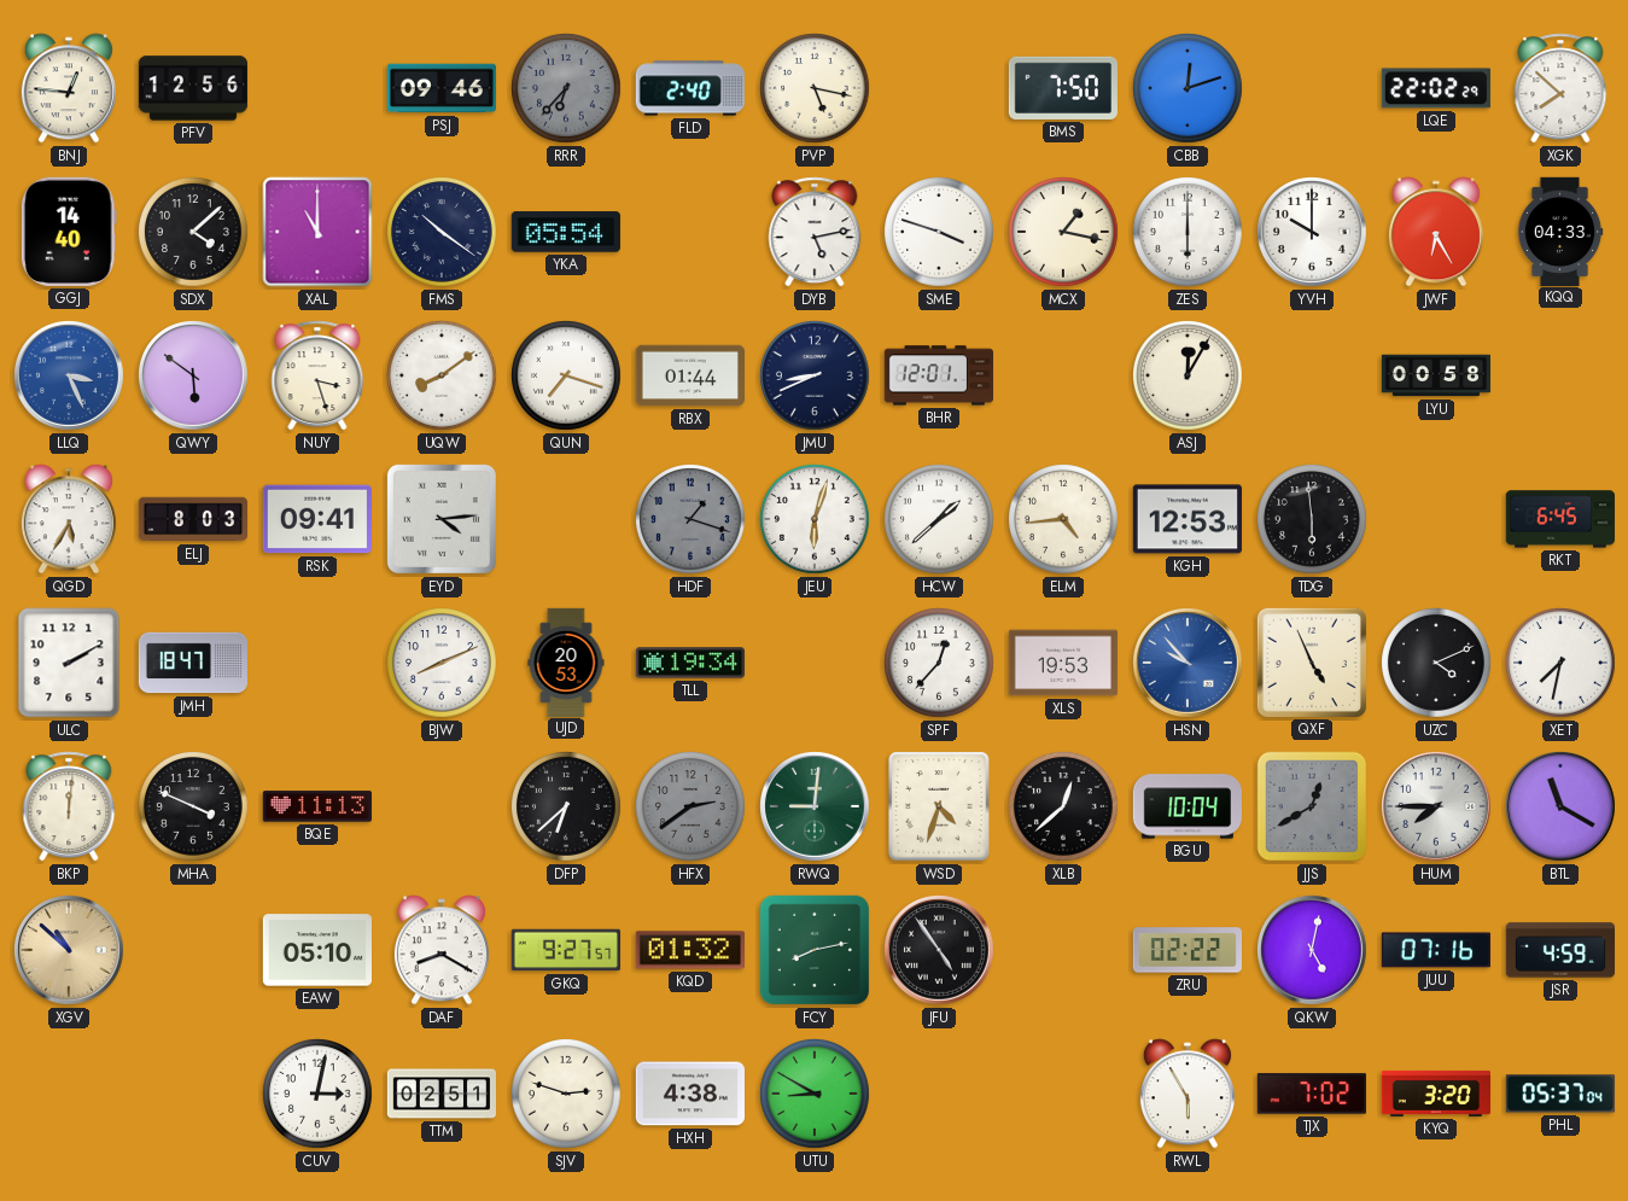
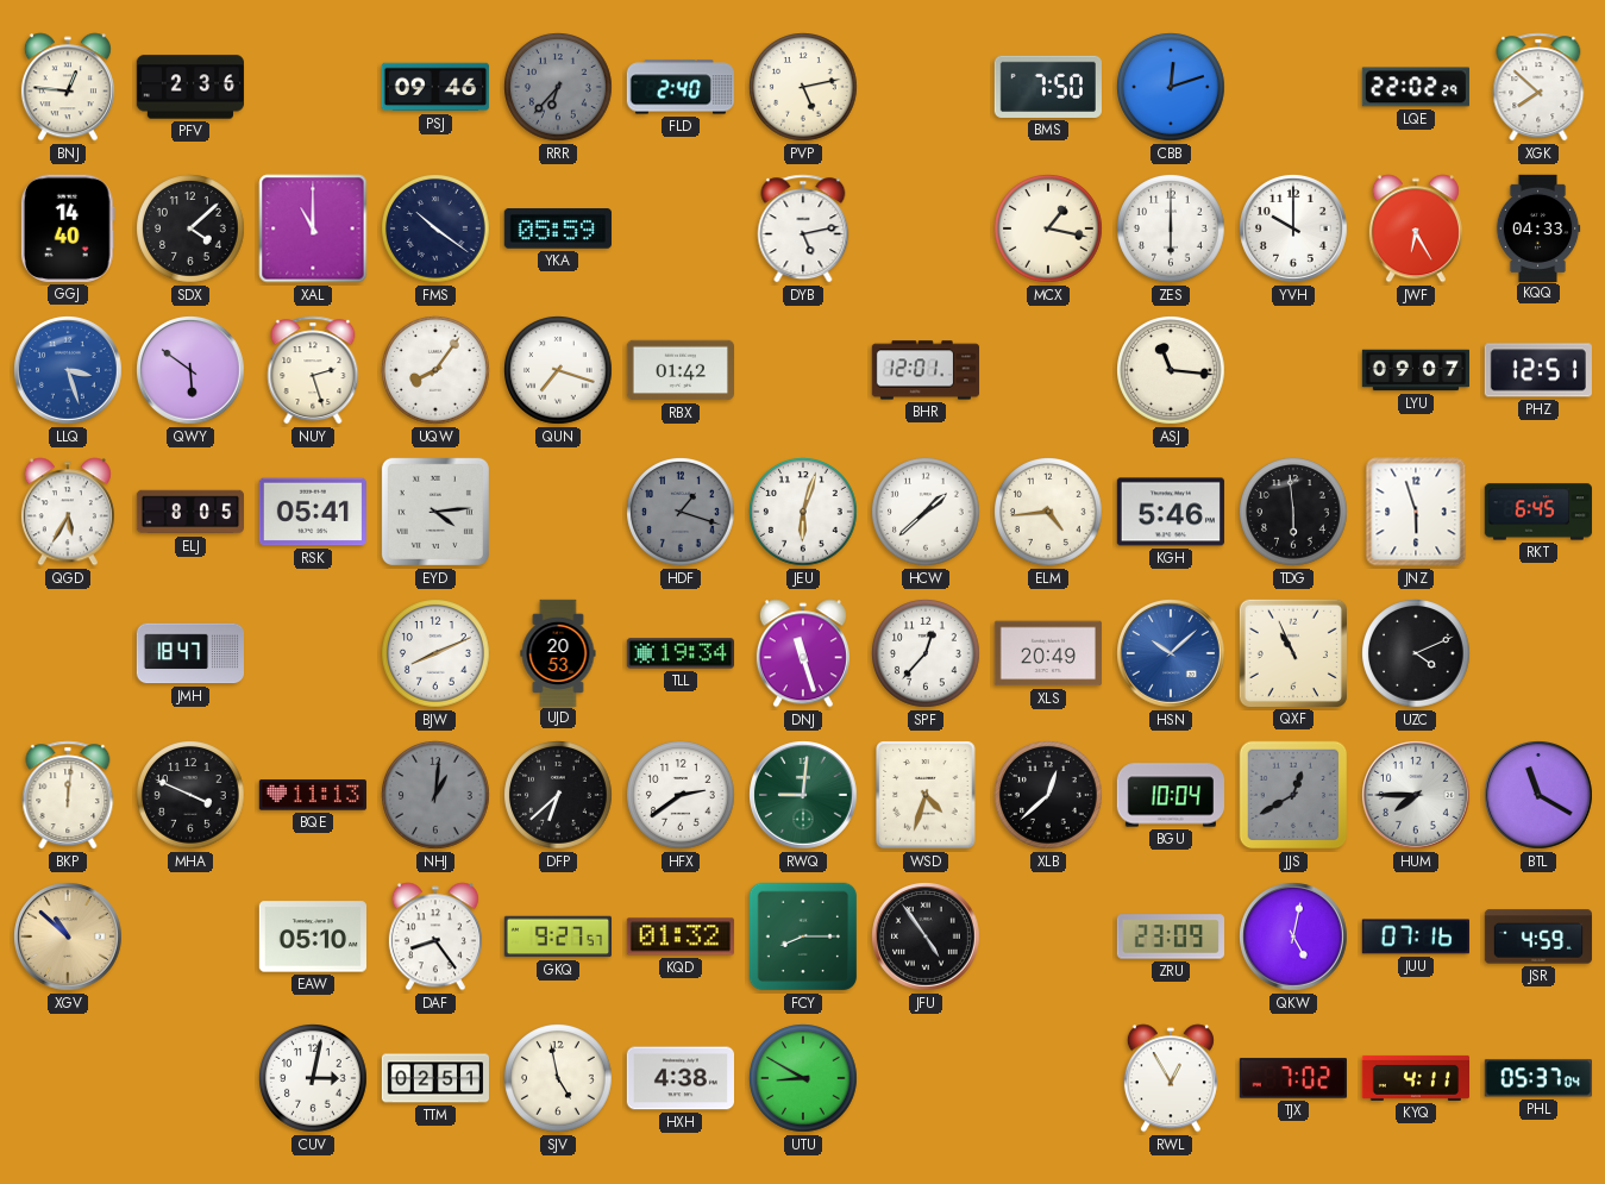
PFV: 12:56 -> 2:36 (189, 87)
PVP: 5:17 -> 5:13 (804, 88)
YKA: 05:54 -> 05:59 (558, 228)
SME: 3:48 -> none (940, 233)
LLQ: 3:26 -> 3:27 (69, 371)
NUY: 3:27 -> 2:27 (313, 370)
UQW: 8:09 -> 8:06 (437, 371)
RBX: 01:44 -> 01:42 (679, 370)
JMU: 8:41 -> none (816, 377)
ASJ: 12:05 -> 11:16 (1172, 371)
LYU: 00:58 -> 09:07 (1415, 370)
PHZ: none -> 12:51 (1538, 370)
ELJ: 8:03 -> 8:05 (189, 512)
RSK: 09:41 -> 05:41 (313, 512)
KGH: 12:53 -> 5:46 (1171, 512)
JNZ: none -> 5:57 (1416, 512)
ULC: 2:10 -> none (69, 663)
DNJ: none -> 11:27 (803, 653)
XLS: 19:53 -> 20:49 (1048, 653)
HSN: 9:53 -> 10:08 (1172, 654)
QXF: 4:56 -> 10:56 (1293, 653)
XET: 7:32 -> none (1562, 664)
NHJ: none -> 1:01 (437, 796)
HFX dial: grey -> white (682, 796)
DAF: 8:20 -> 8:24 (435, 936)
FCY: 8:13 -> 8:15 (803, 936)
ZRU: 02:22 -> 23:09 (1170, 936)
SJV: 2:48 -> 4:58 (559, 1079)
RWL: 5:55 -> 12:55 (1171, 1078)
KYQ: 3:20 -> 4:11 (1415, 1078)
